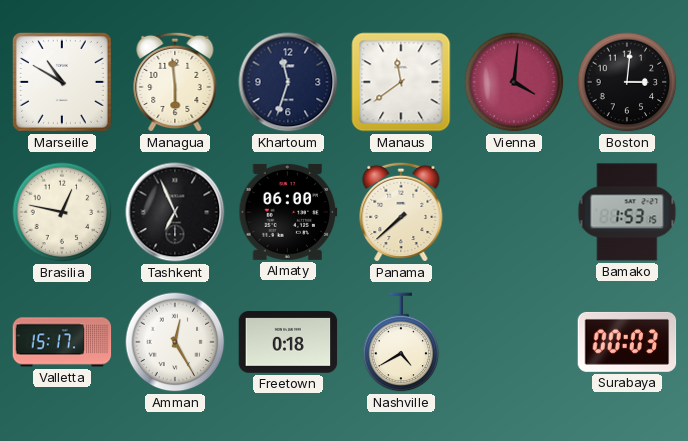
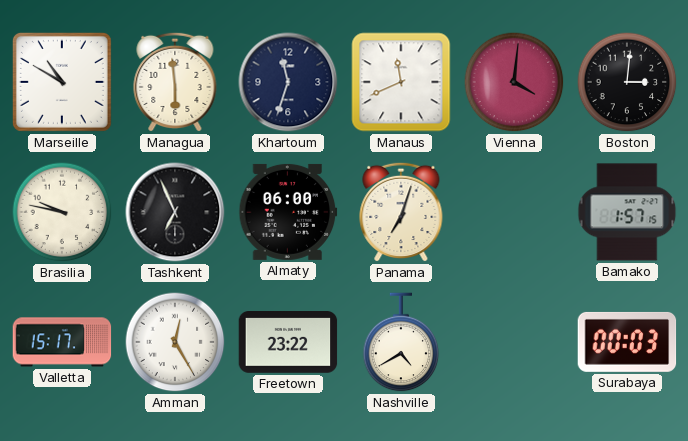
Manaus: 11:39 -> 11:41 (401, 82)
Brasilia: 12:47 -> 9:47 (62, 212)
Panama: 7:38 -> 7:03 (401, 212)
Bamako: 1:53 -> 1:57 (627, 212)
Freetown: 0:18 -> 23:22 (288, 343)
